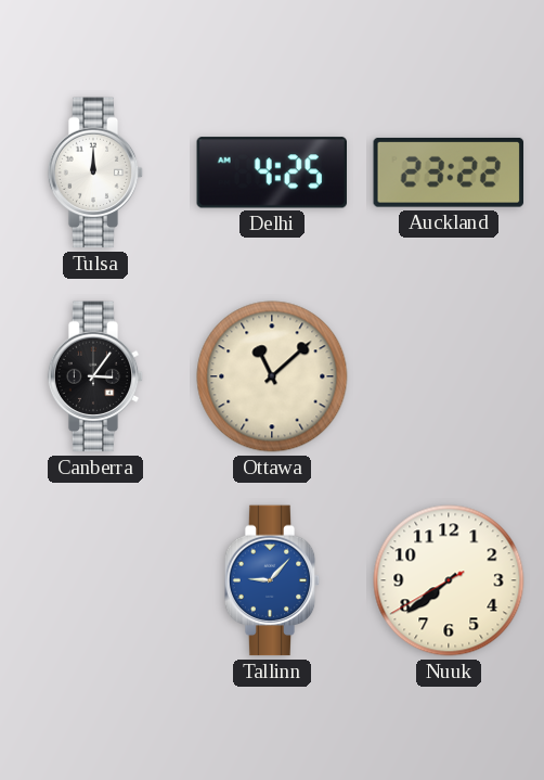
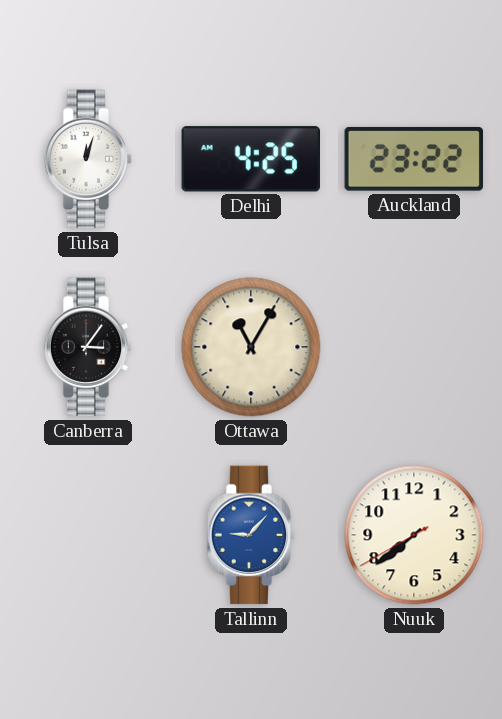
Tulsa: 12:00 -> 12:03 (88, 159)
Ottawa: 11:08 -> 11:05 (251, 347)
